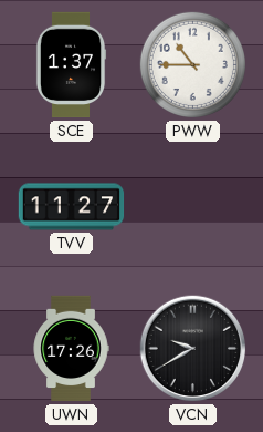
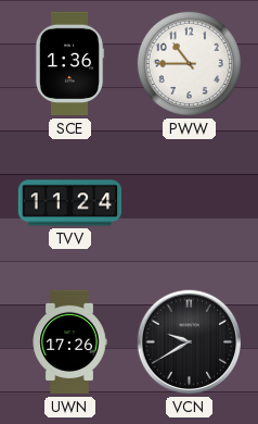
SCE: 1:37 -> 1:36 (69, 64)
TVV: 11:27 -> 11:24 (70, 203)
